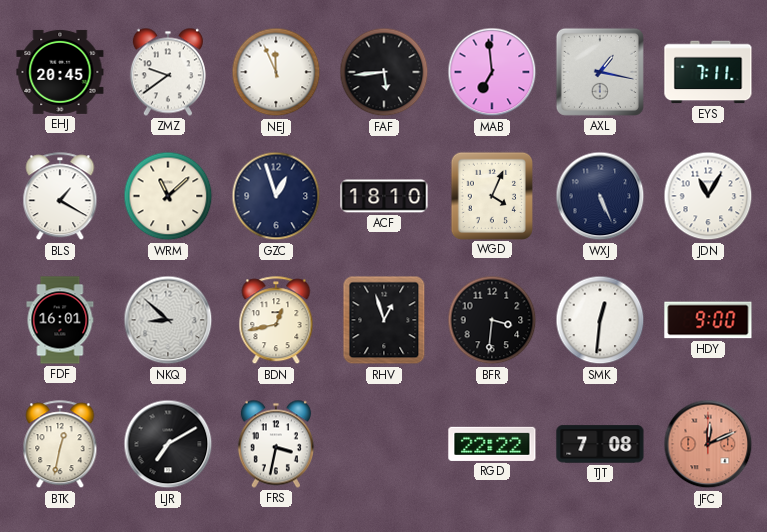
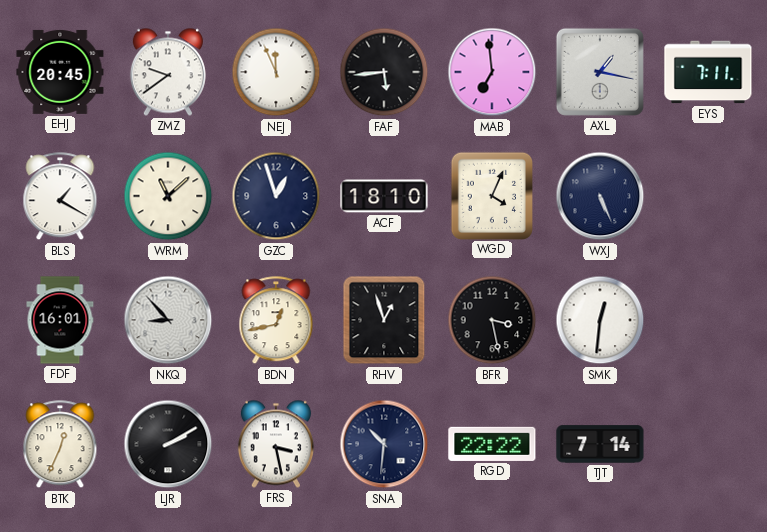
JDN: 11:05 -> none (708, 196)
NKQ: 8:52 -> 8:53 (168, 320)
BFR: 3:31 -> 3:28 (492, 320)
HDY: 9:00 -> none (708, 320)
BTK: 12:32 -> 12:34 (60, 445)
LJR: 7:10 -> 2:10 (168, 444)
FRS: 3:32 -> 3:28 (276, 444)
SNA: none -> 10:31 (384, 444)
TJT: 7:08 -> 7:14 (600, 444)
JFC: 12:11 -> none (708, 444)
